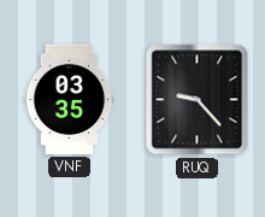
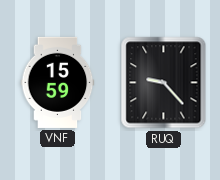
VNF: 03:35 -> 15:59 (58, 82)
